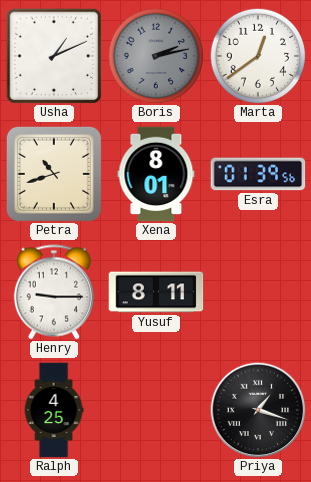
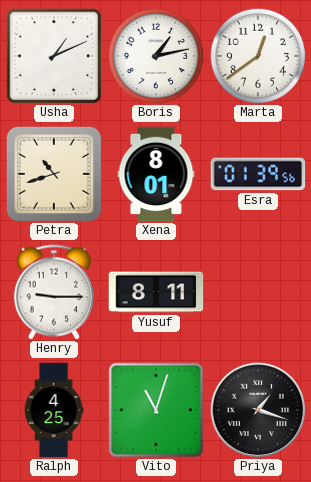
Boris: 2:13 -> 1:13 (156, 56)
Boris dial: grey -> white (156, 56)
Vito: none -> 11:03 (156, 410)
